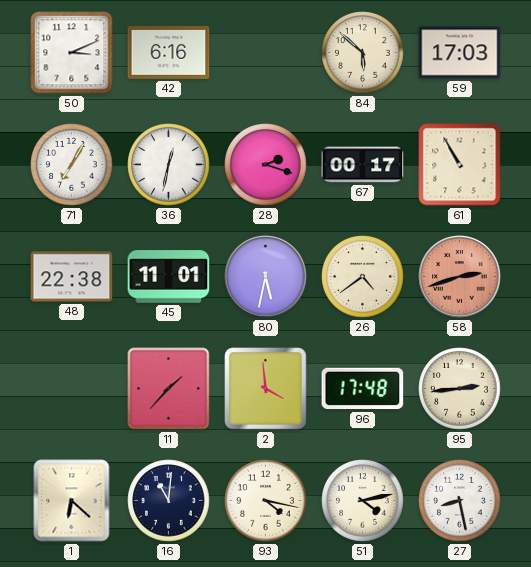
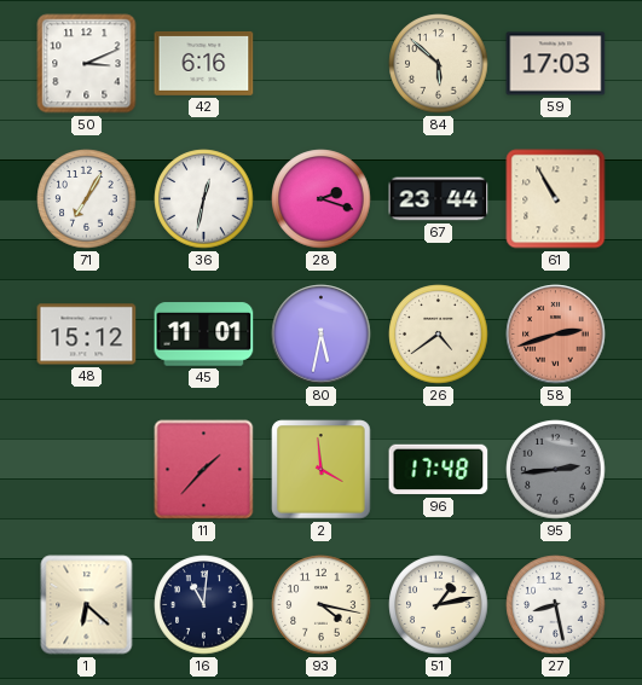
67: 00:17 -> 23:44 (439, 199)
48: 22:38 -> 15:12 (87, 335)
95 dial: cream -> grey (556, 470)
51: 4:13 -> 1:13 (439, 605)
